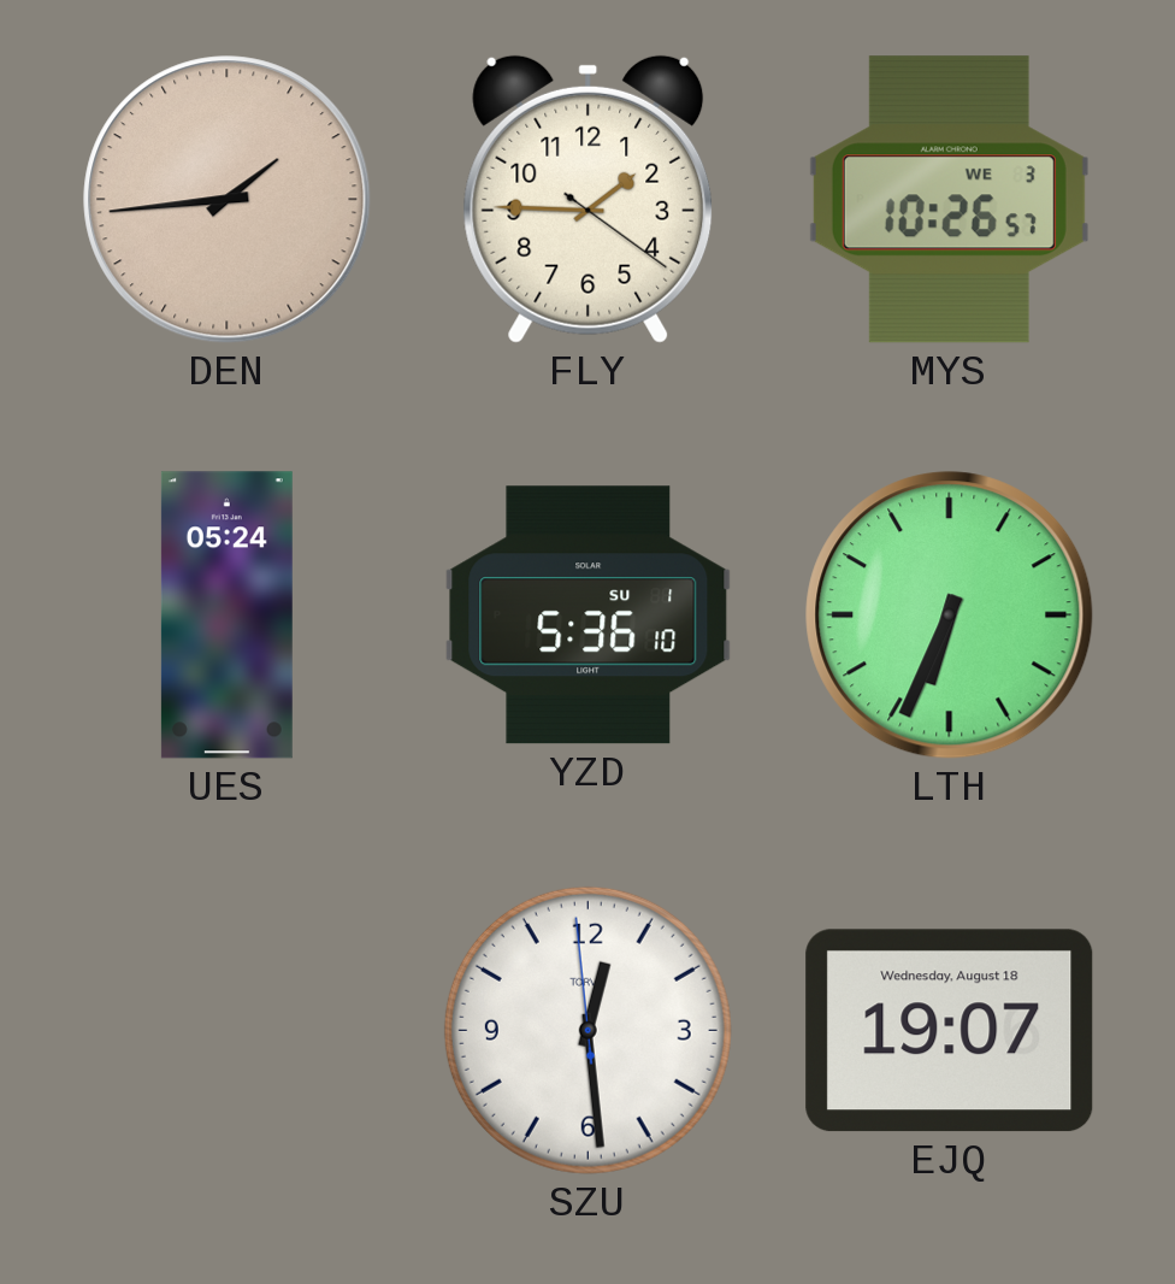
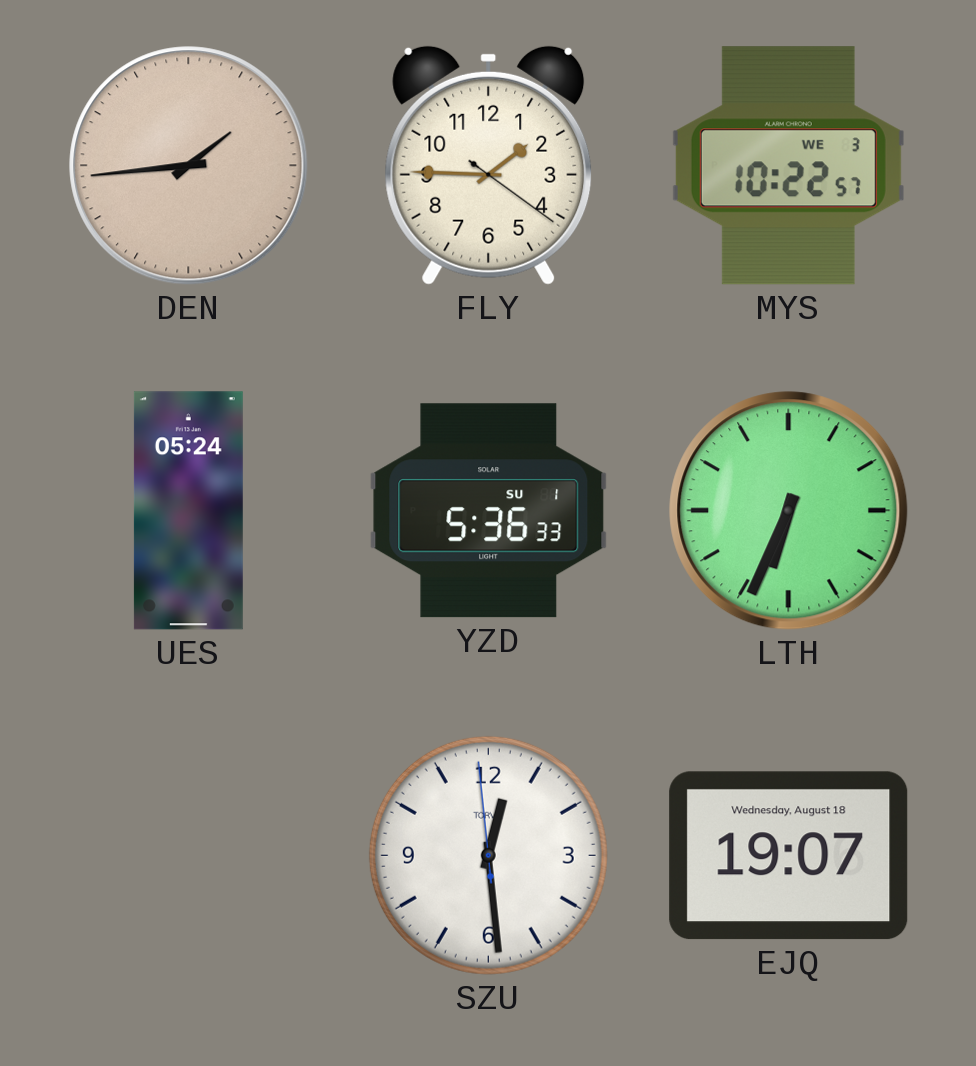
MYS: 10:26 -> 10:22 (788, 166)
YZD: 5:36:10 -> 5:36:33 (489, 511)
